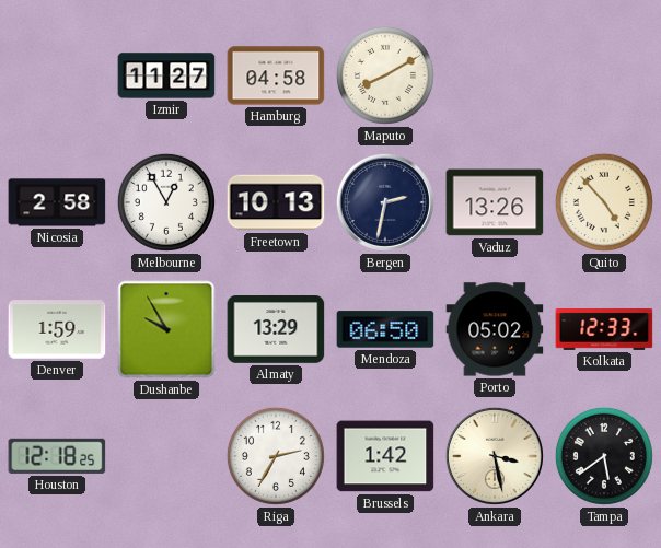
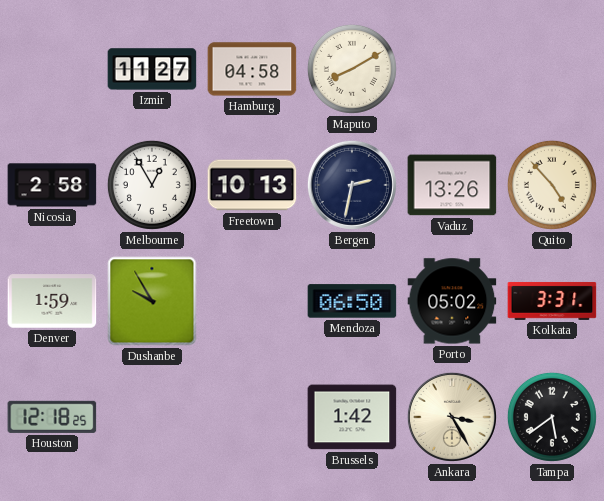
Almaty: 13:29 -> none (276, 330)
Kolkata: 12:33 -> 3:31 (552, 301)
Riga: 2:35 -> none (276, 456)
Ankara: 3:28 -> 3:25 (452, 417)
